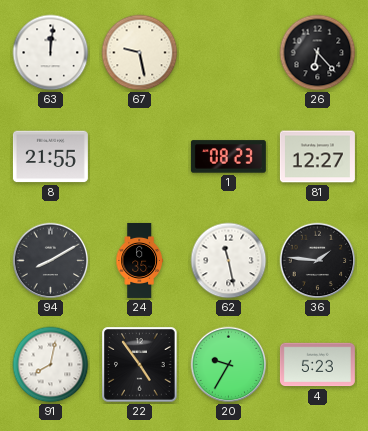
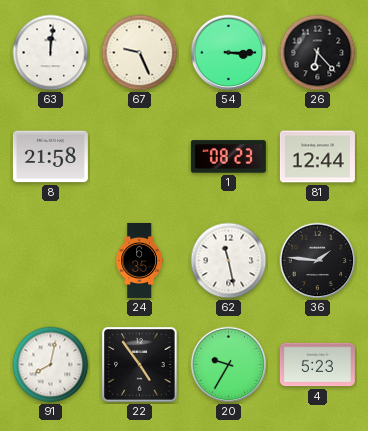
67: 9:28 -> 9:26 (140, 53)
54: none -> 3:15 (229, 53)
8: 21:55 -> 21:58 (50, 157)
81: 12:27 -> 12:44 (317, 157)
94: 8:10 -> none (51, 261)
